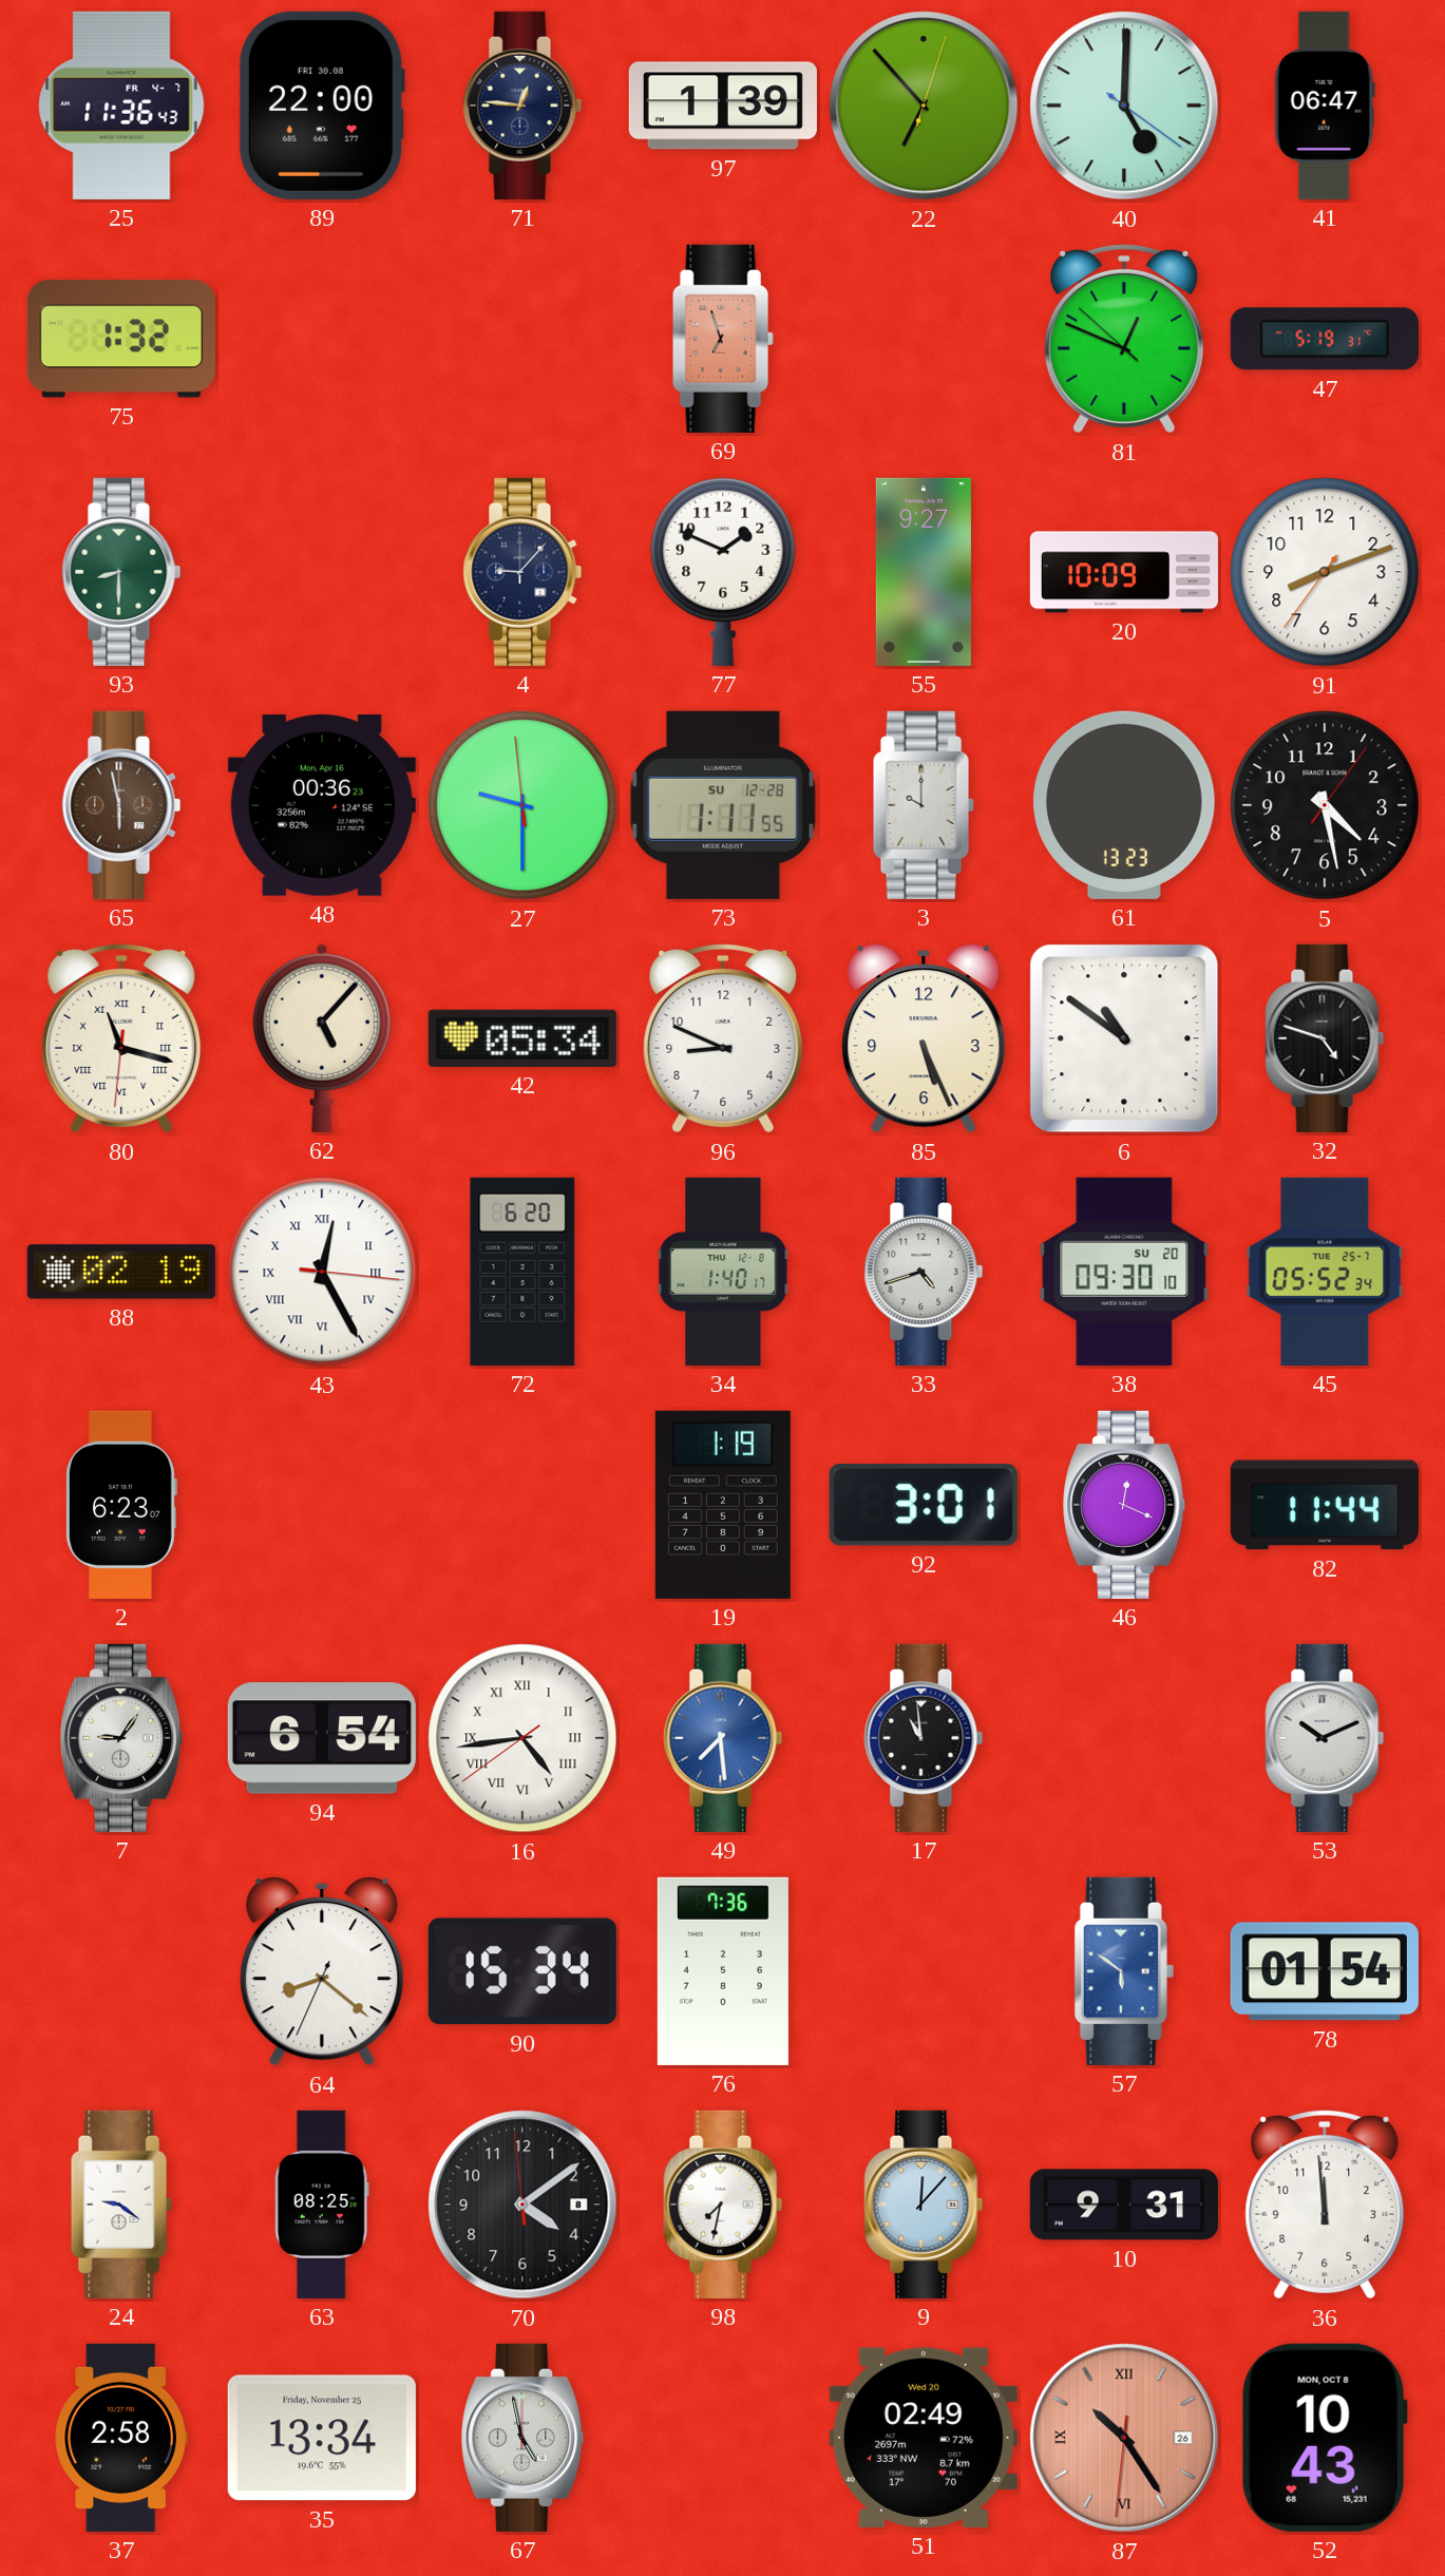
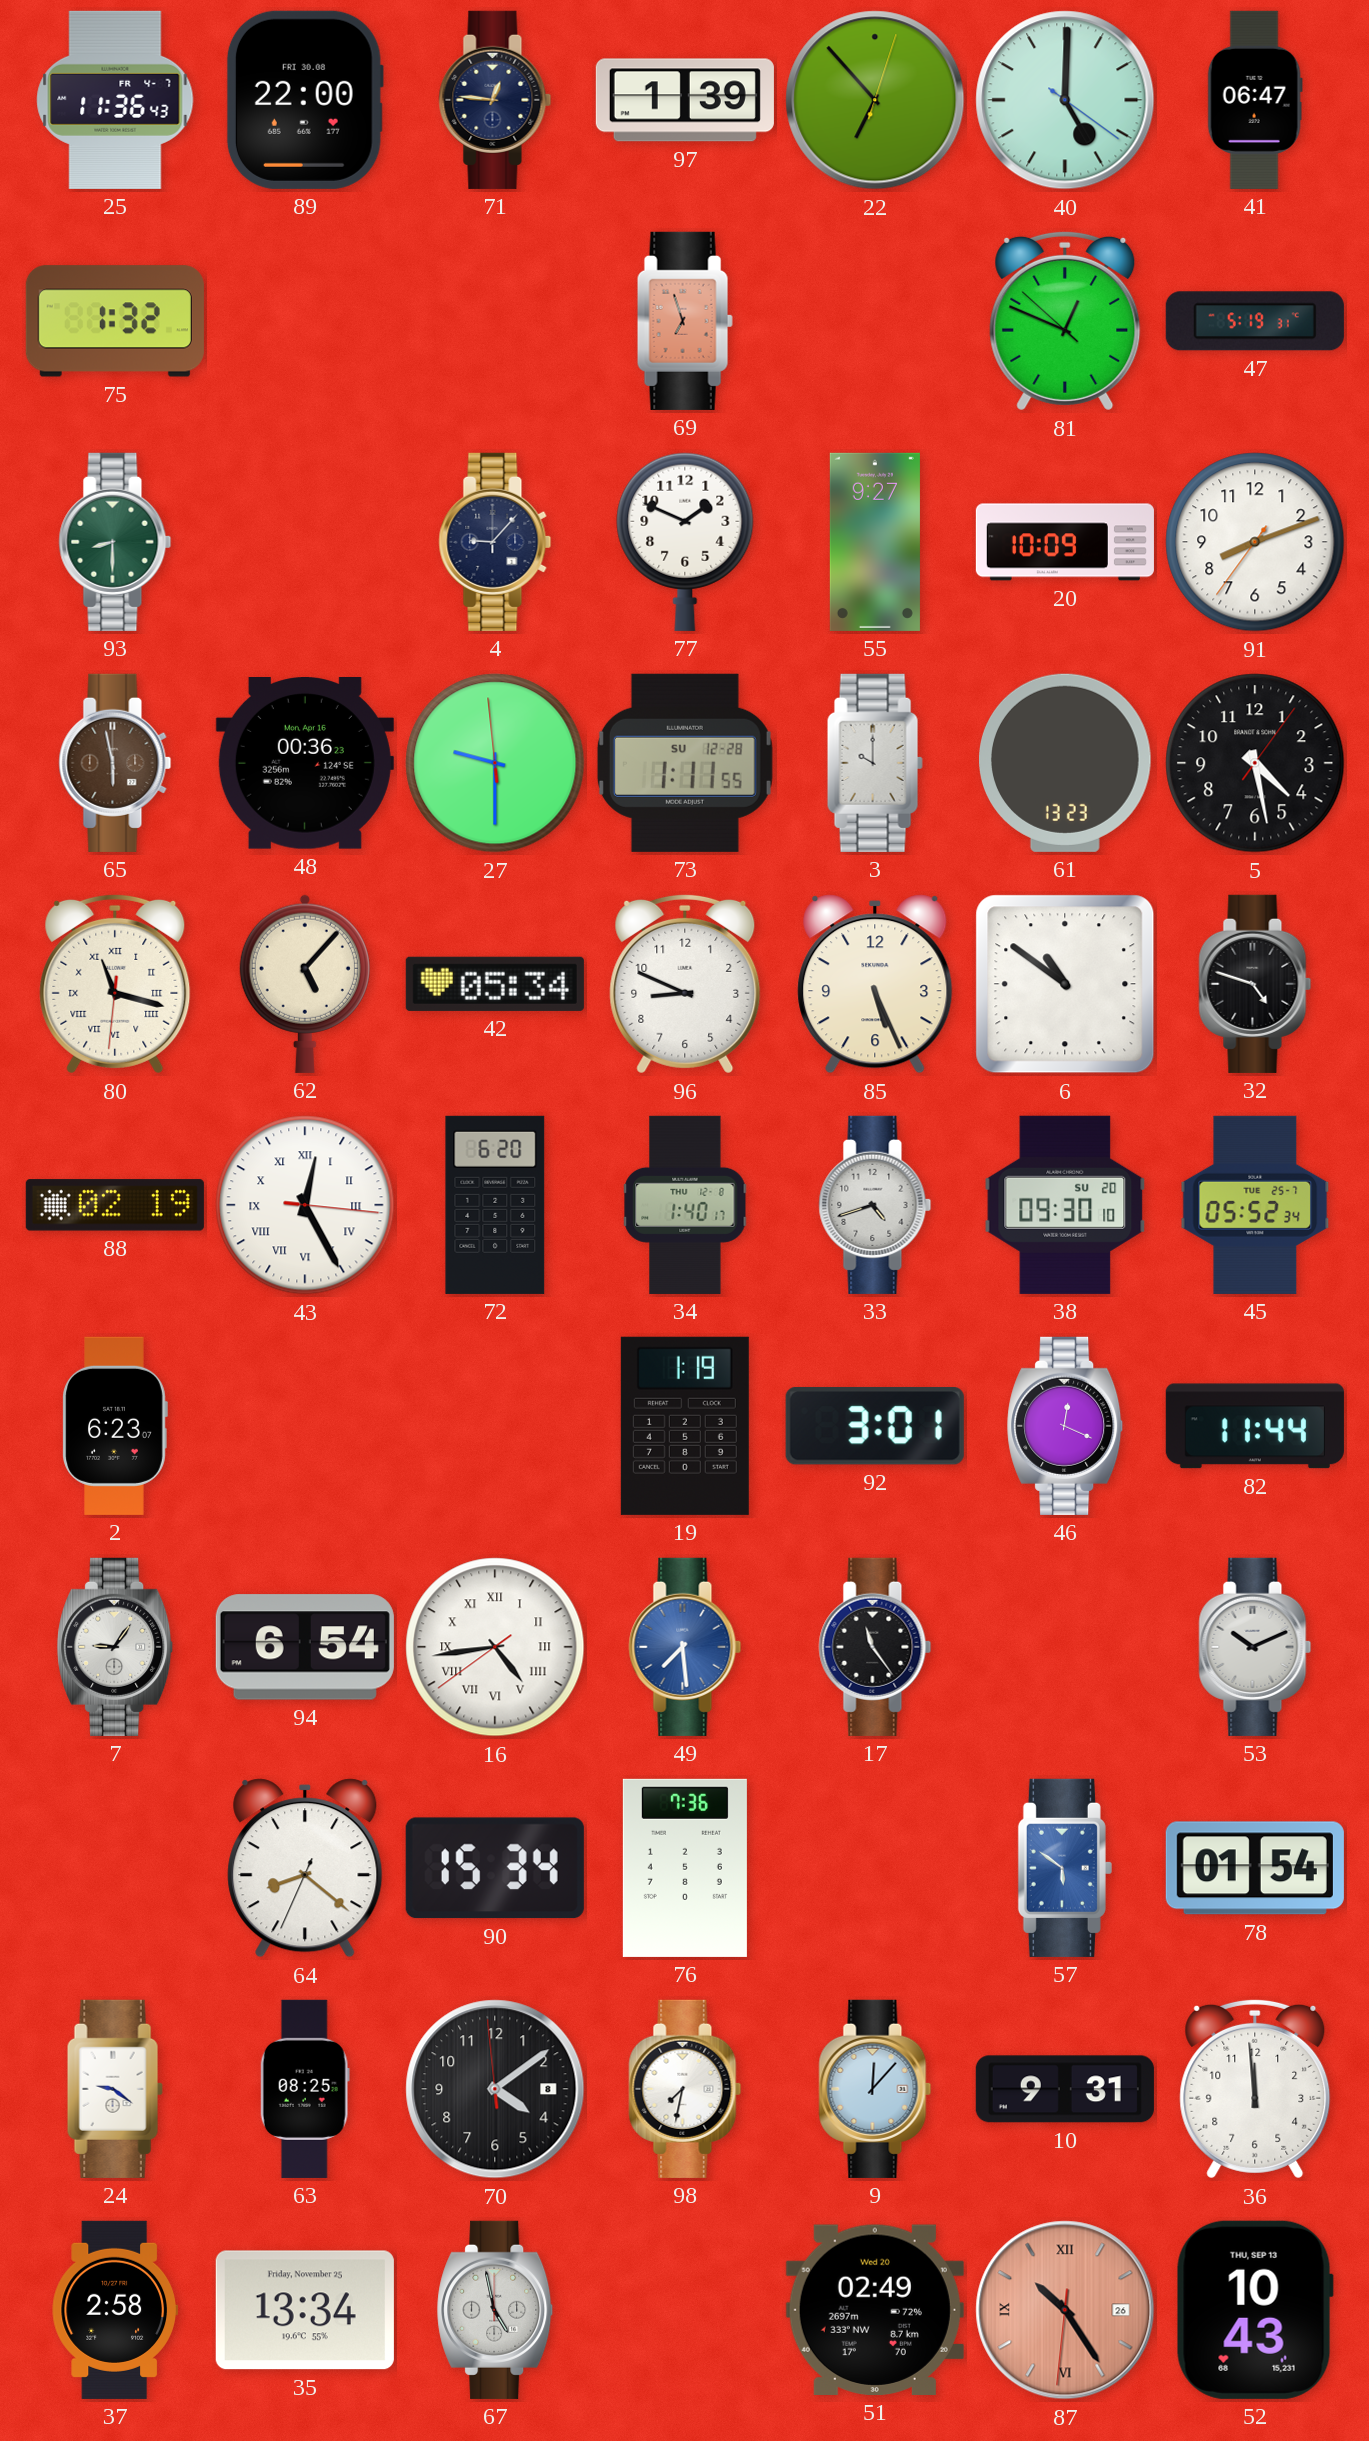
17: 10:59 -> 11:24 (875, 1647)
52 date: MON, OCT 8 -> THU, SEP 13 (1255, 2310)
